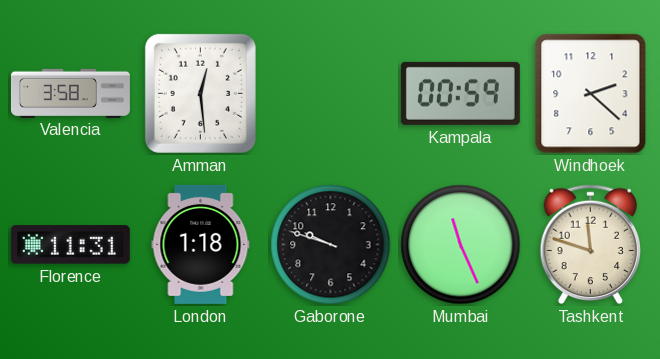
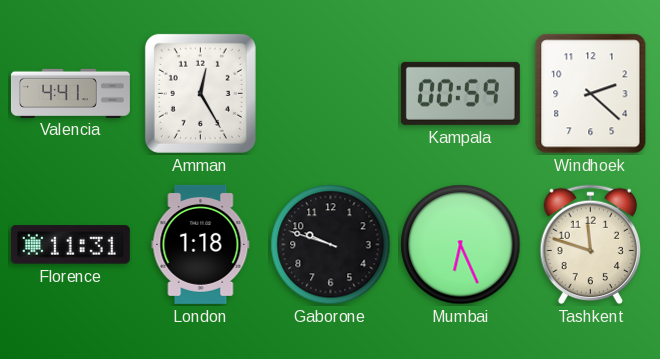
Valencia: 3:58 -> 4:41 (70, 93)
Amman: 12:29 -> 12:25 (200, 93)
Mumbai: 11:26 -> 6:26 (461, 245)
